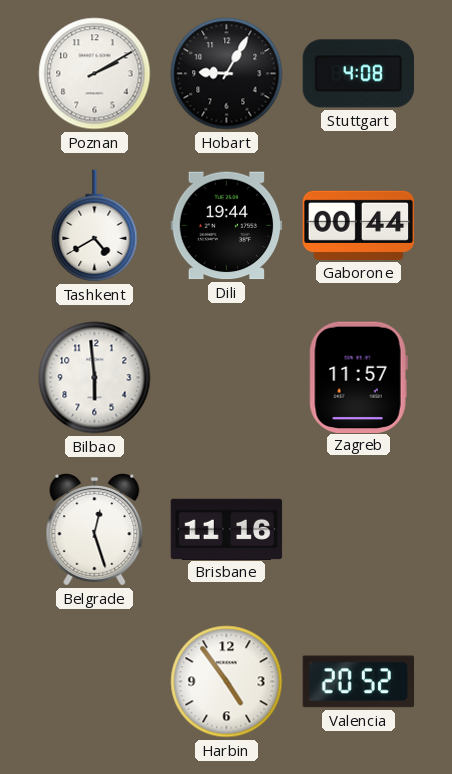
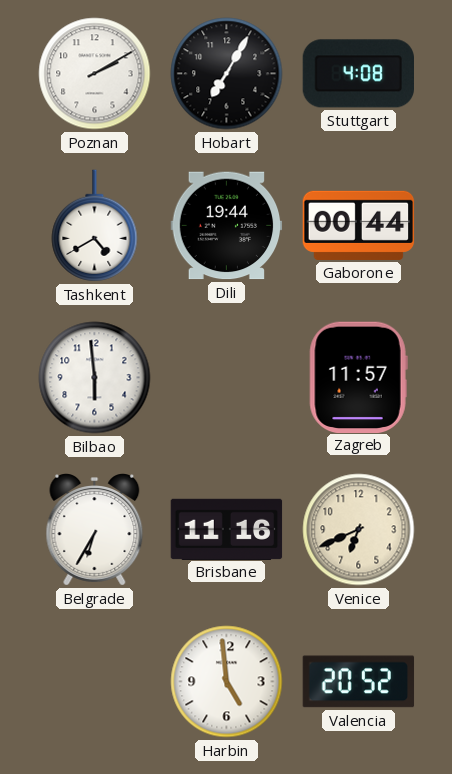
Hobart: 9:05 -> 7:05 (227, 74)
Belgrade: 12:27 -> 6:35 (95, 530)
Venice: none -> 6:41 (359, 530)
Harbin: 4:54 -> 4:59 (227, 682)
